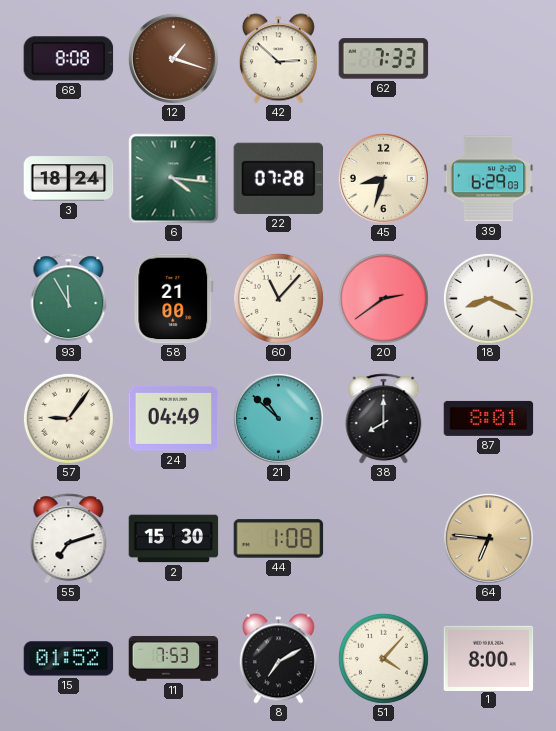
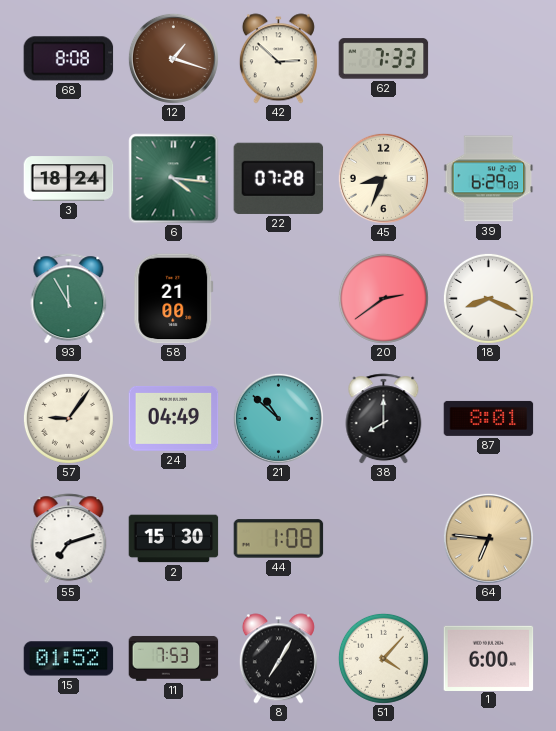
45: 8:33 -> 8:34 (383, 178)
60: 11:07 -> none (278, 298)
8: 7:10 -> 7:05 (278, 659)
1: 8:00 -> 6:00 (489, 658)
